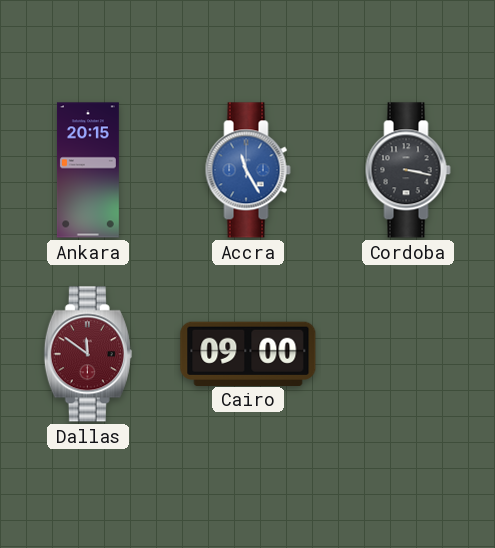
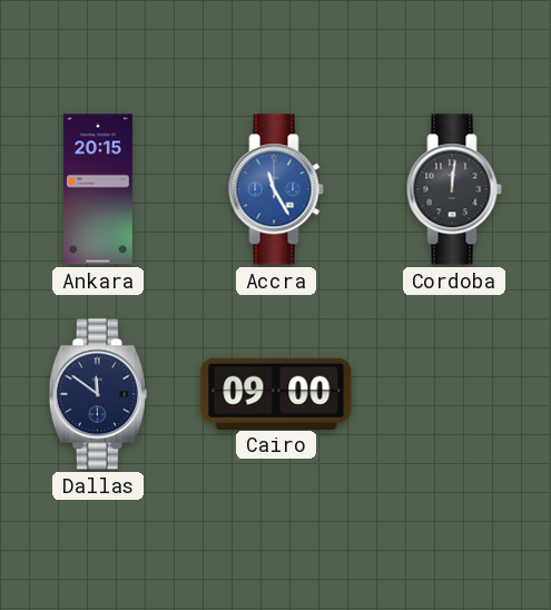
Cordoba: 3:17 -> 12:01 (454, 189)
Dallas dial: burgundy -> navy (98, 394)
